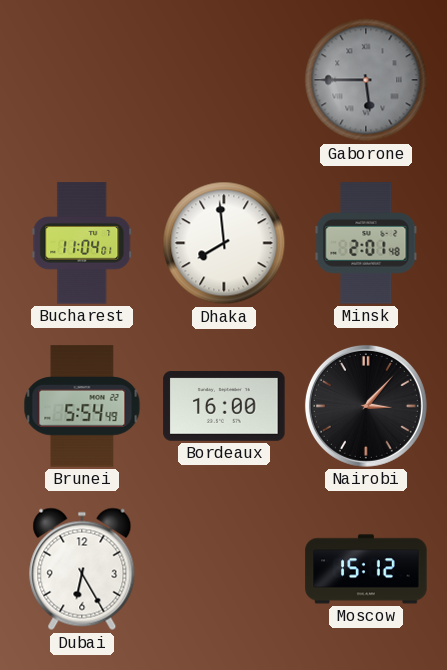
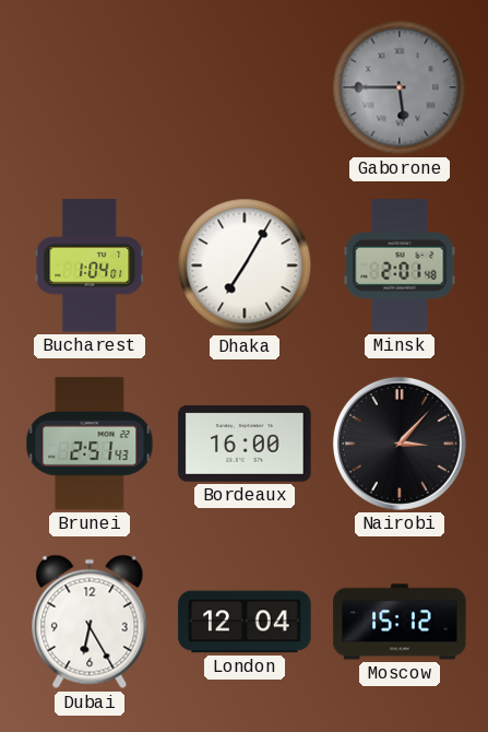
Bucharest: 11:04 -> 1:04 (90, 265)
Dhaka: 7:59 -> 7:05 (245, 265)
Brunei: 5:54 -> 2:51 (90, 444)
London: none -> 12:04 (245, 622)
